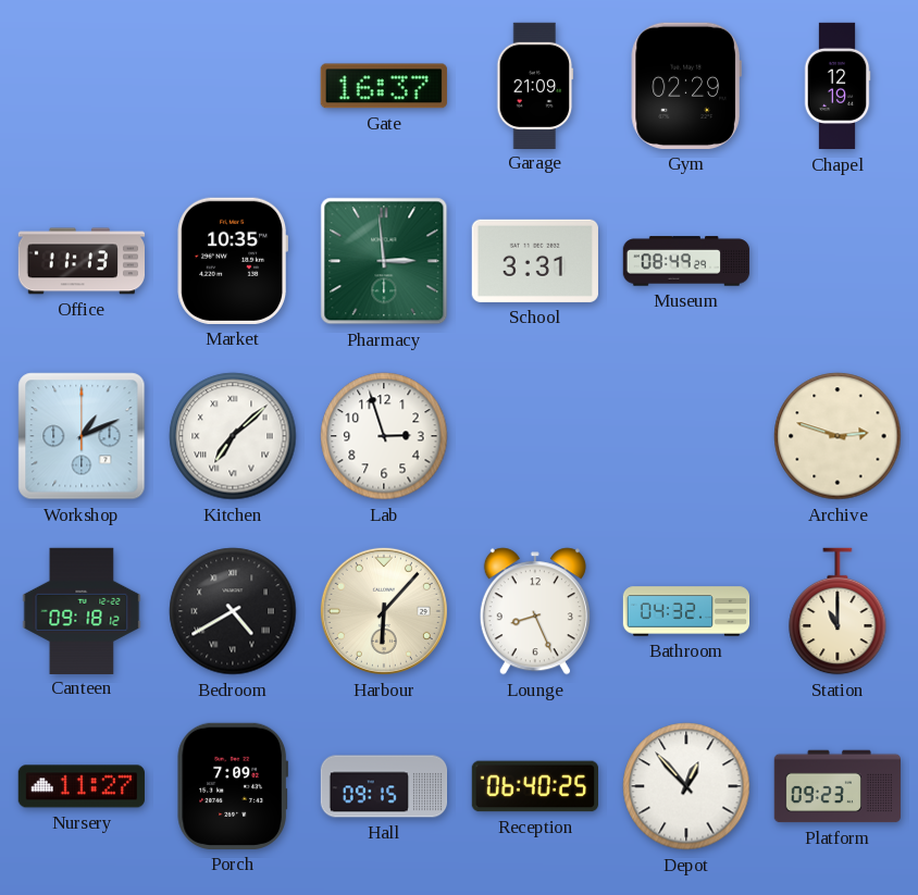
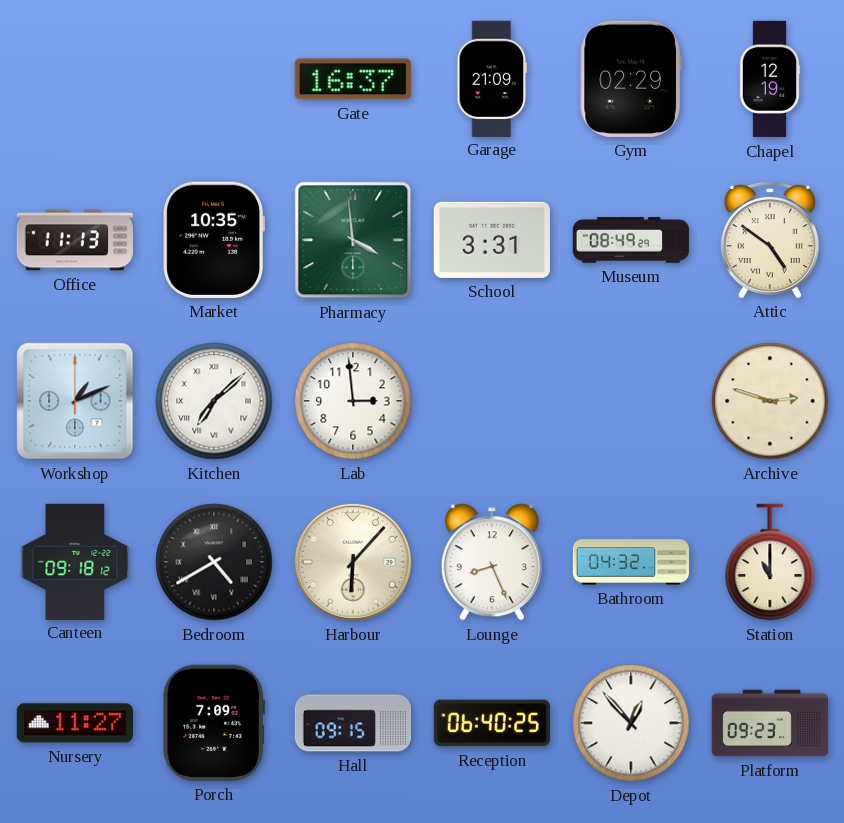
Pharmacy: 2:59 -> 3:59 (353, 240)
Attic: none -> 4:51 (770, 239)
Lab: 2:57 -> 2:59 (353, 401)
